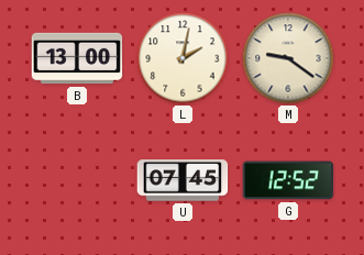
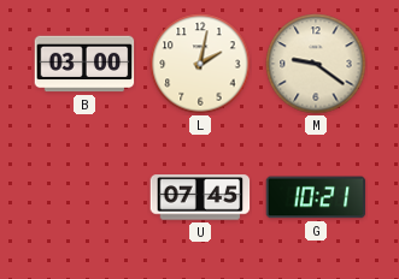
B: 13:00 -> 03:00 (84, 64)
G: 12:52 -> 10:21 (316, 197)
